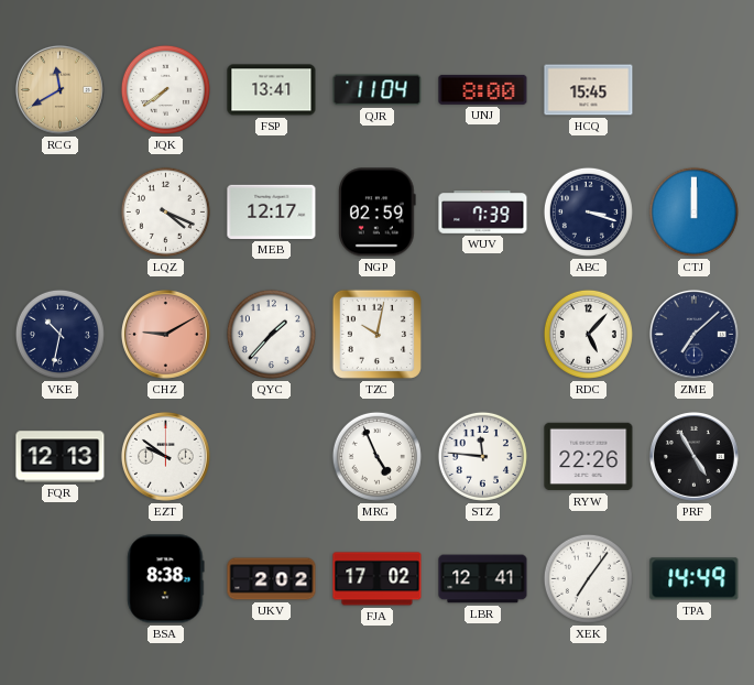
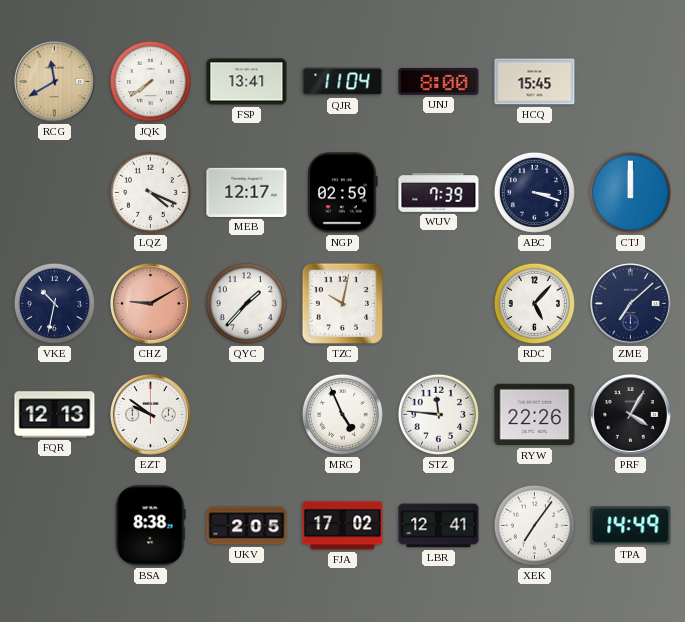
PRF: 4:55 -> 4:05 (630, 414)
UKV: 2:02 -> 2:05 (247, 526)
